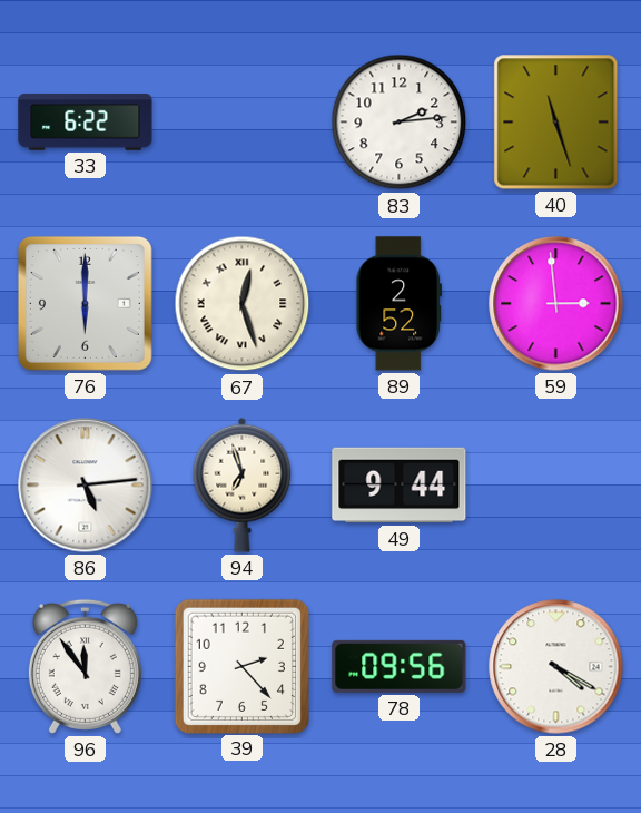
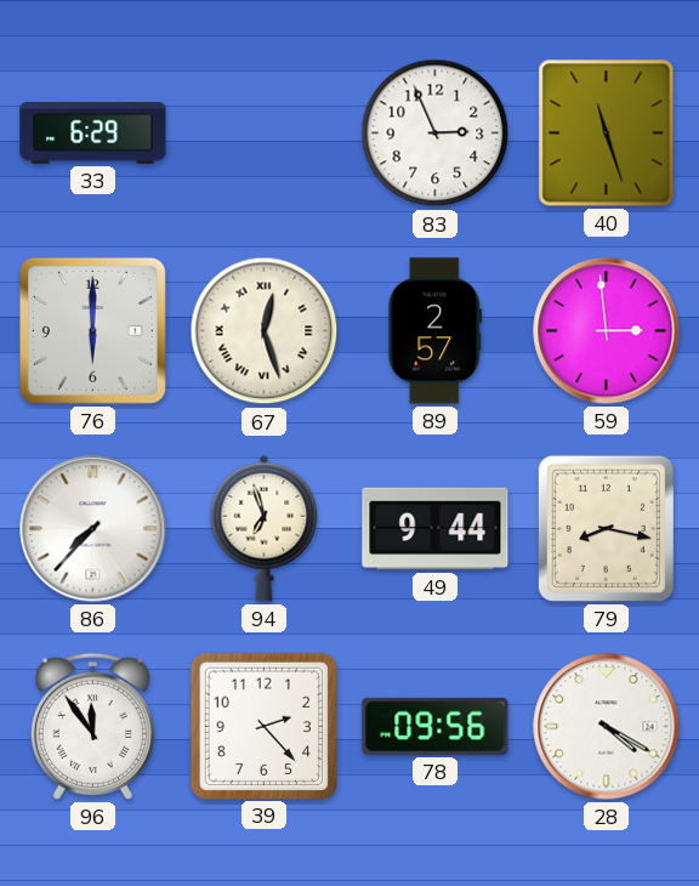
33: 6:22 -> 6:29 (93, 134)
83: 2:14 -> 2:56 (436, 134)
89: 2:52 -> 2:57 (434, 331)
86: 5:14 -> 7:37 (93, 529)
79: none -> 8:17 (606, 528)
